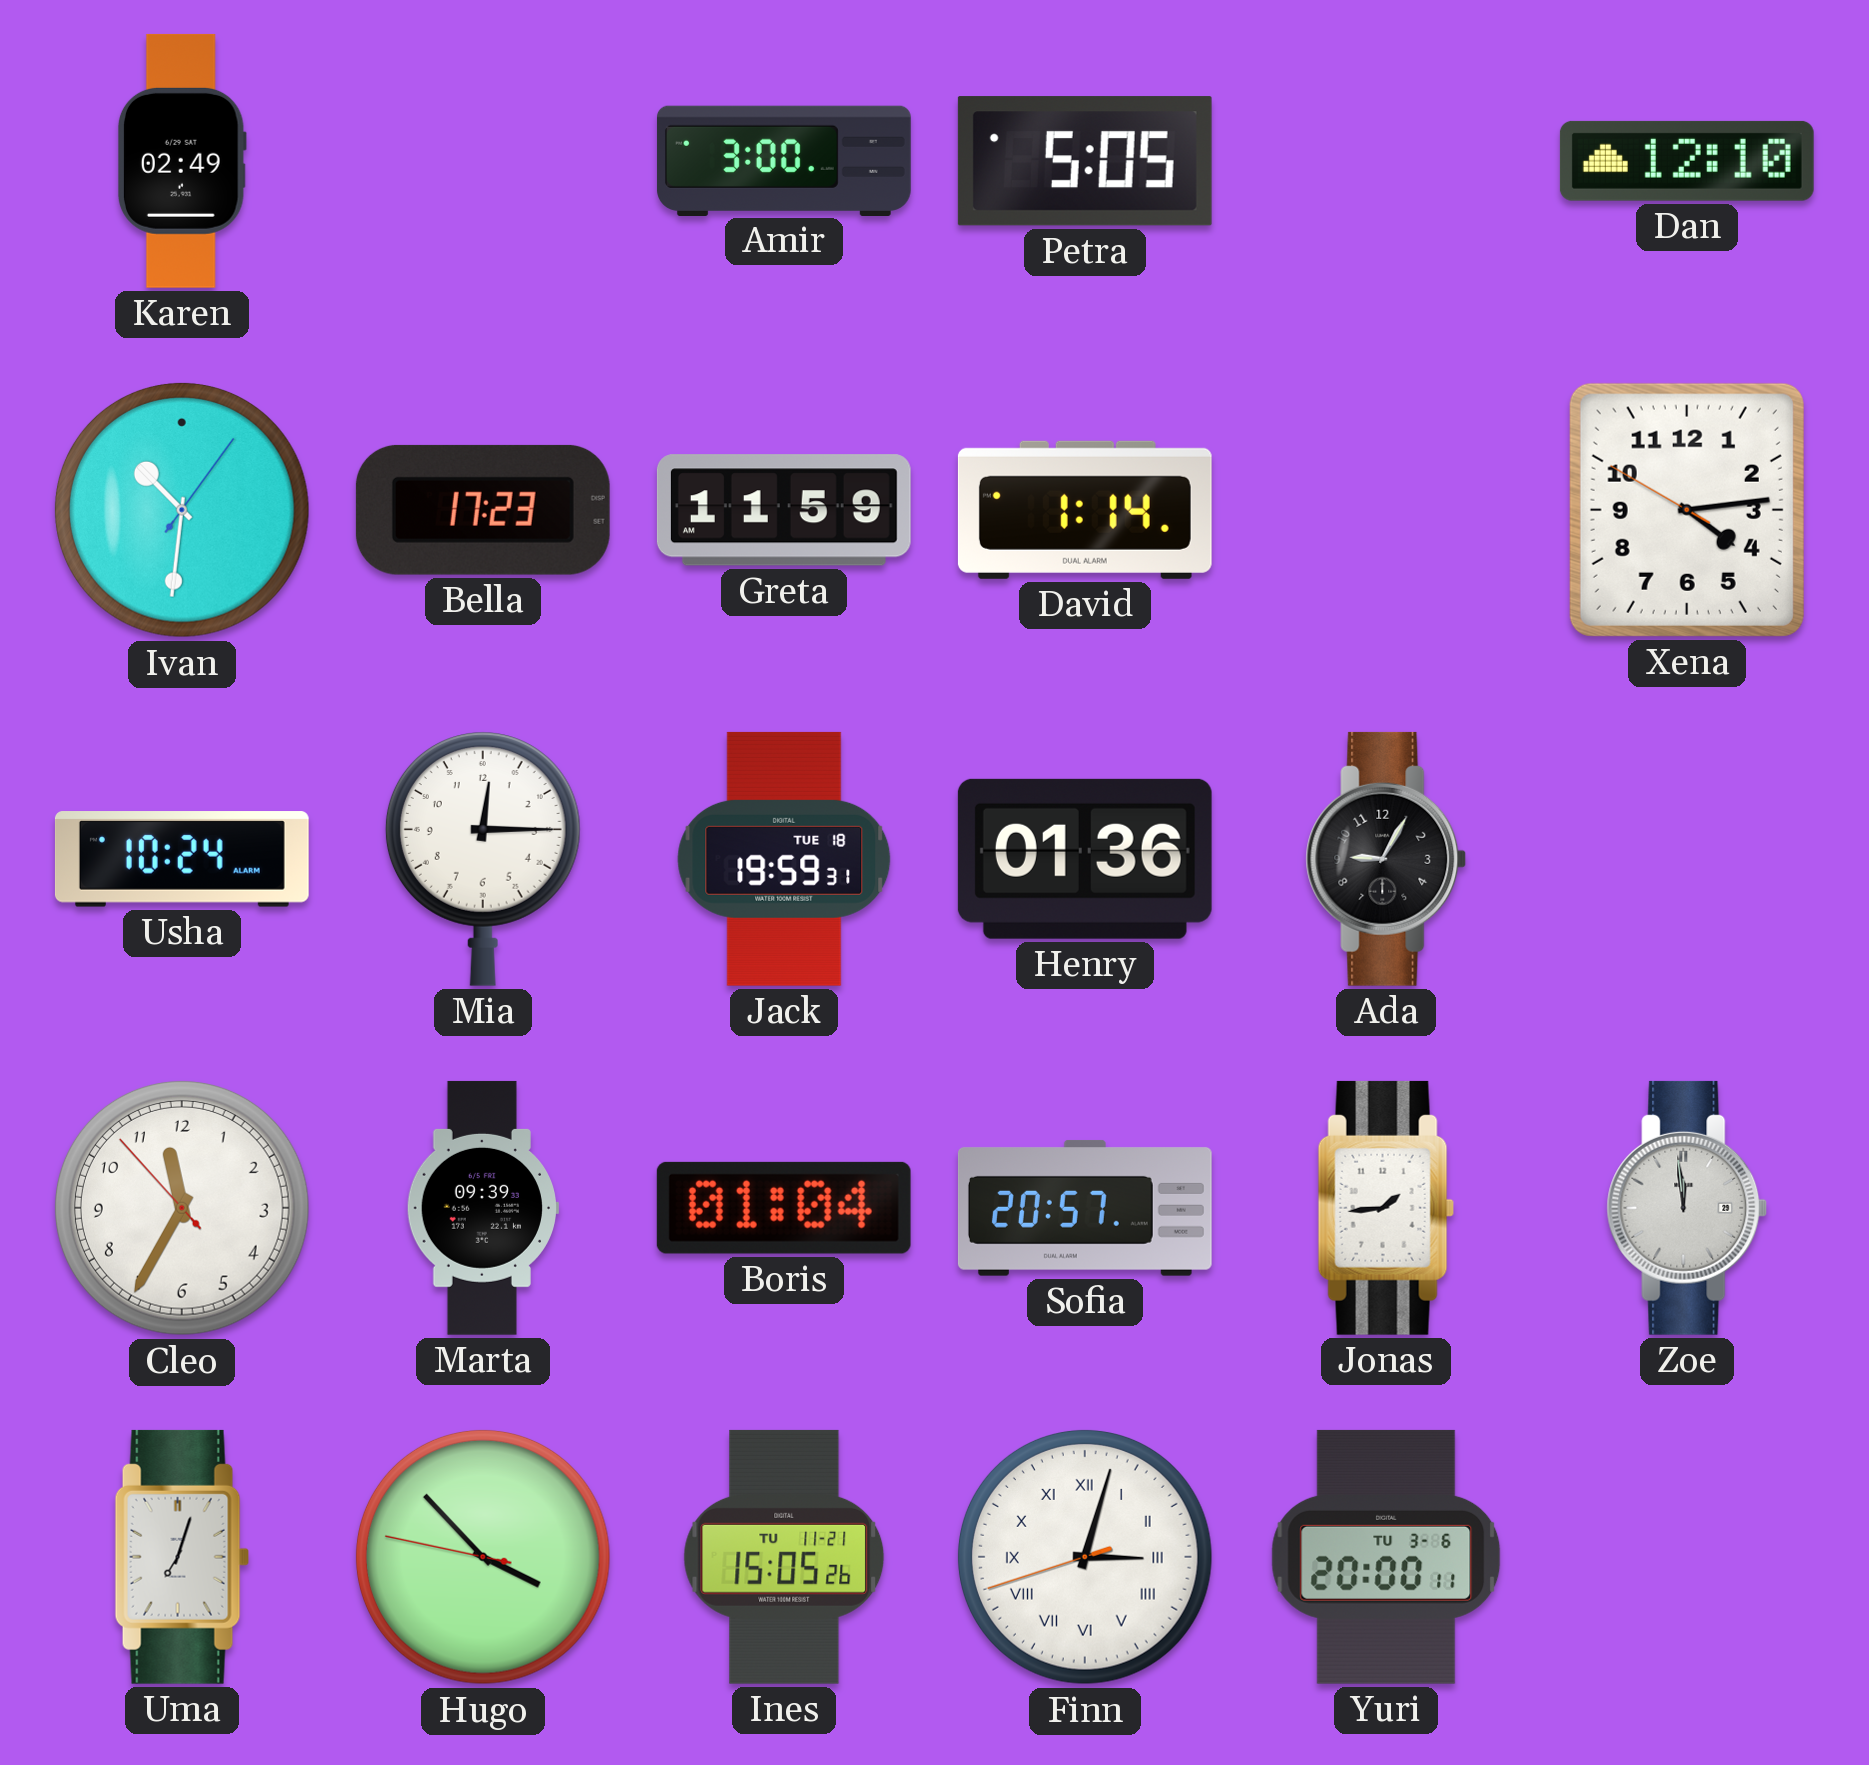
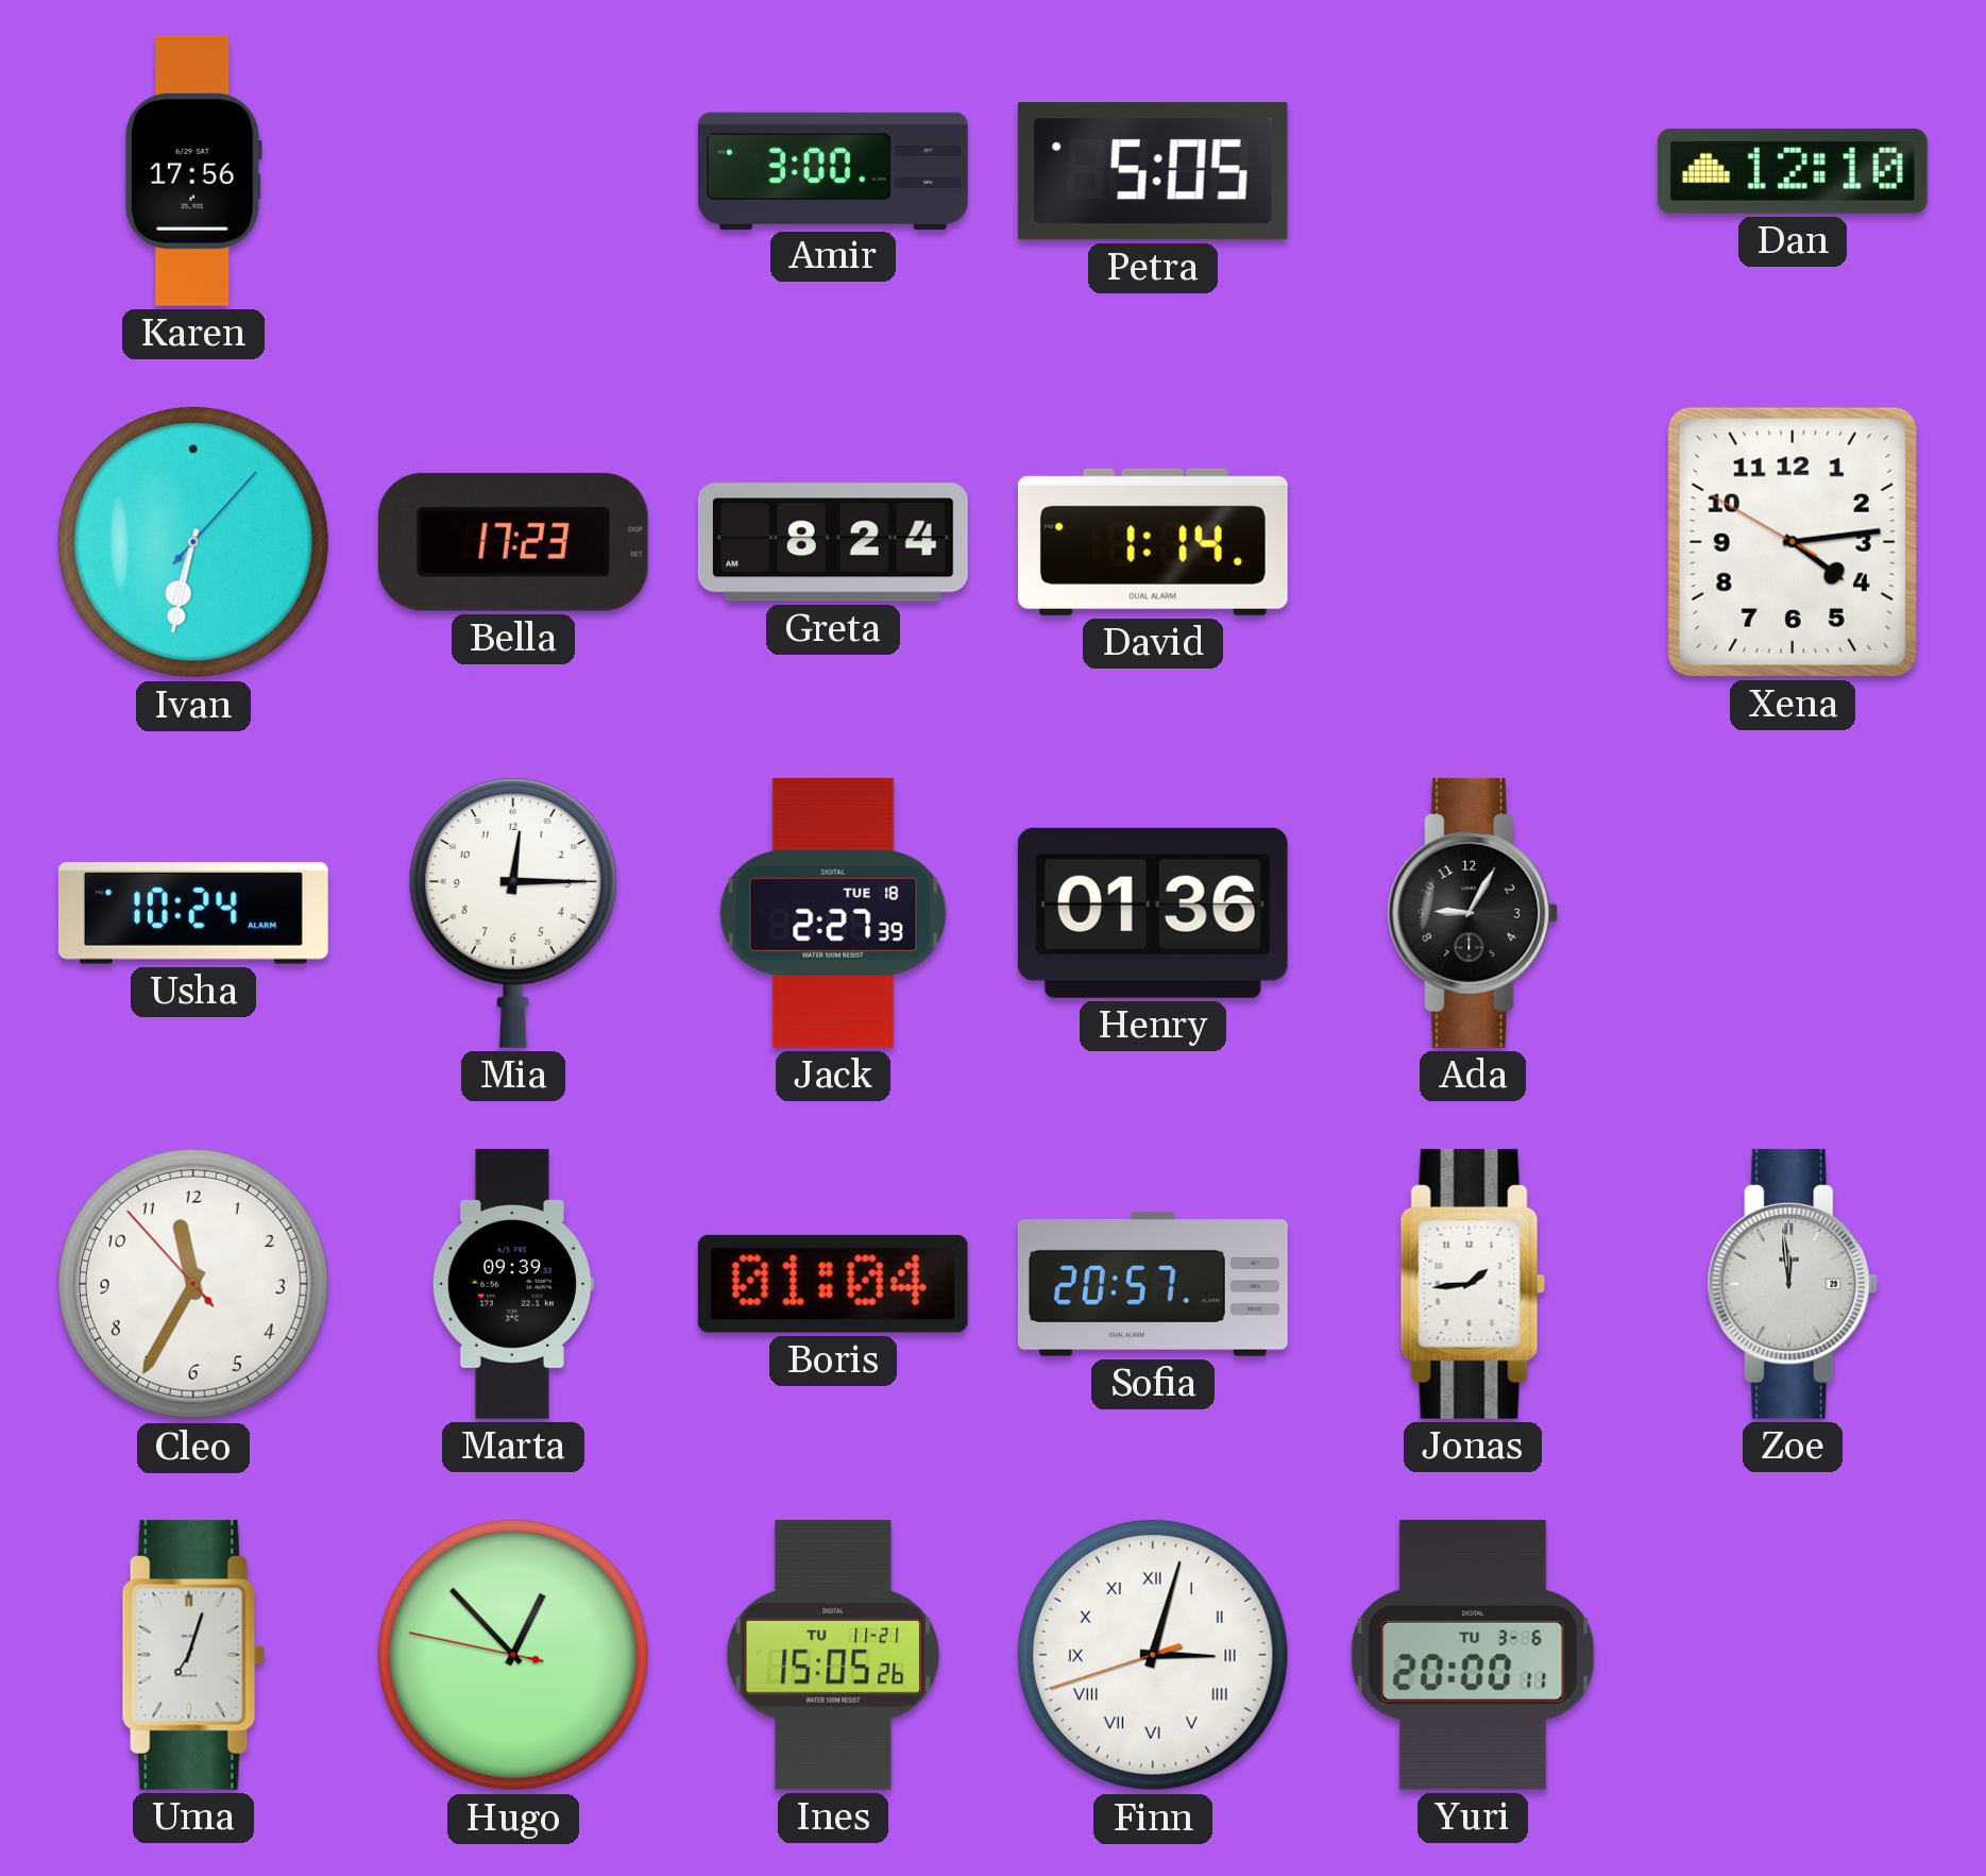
Karen: 02:49 -> 17:56 (193, 171)
Ivan: 10:31 -> 6:32 (193, 542)
Greta: 11:59 -> 8:24 (833, 542)
Jack: 19:59 -> 2:27 (833, 913)
Hugo: 3:52 -> 12:52 (513, 1655)
